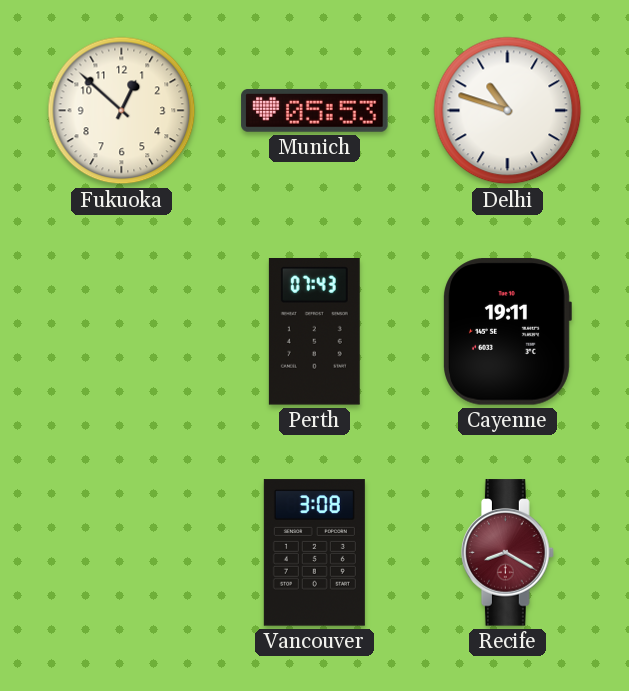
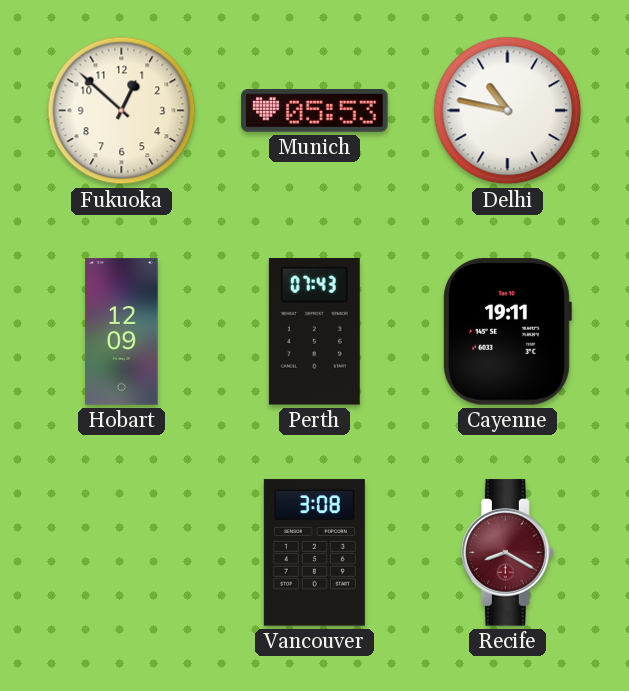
Delhi: 10:48 -> 10:47 (508, 111)
Hobart: none -> 12:09 (122, 332)
